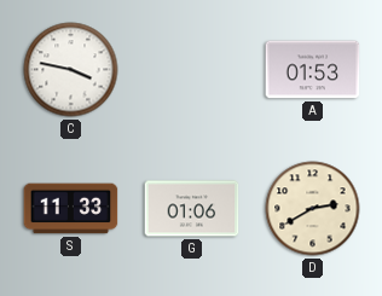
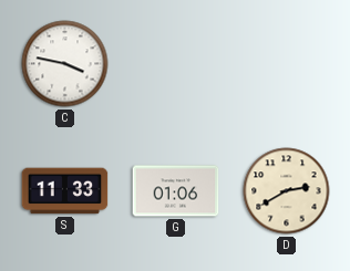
A: 01:53 -> none (313, 70)
